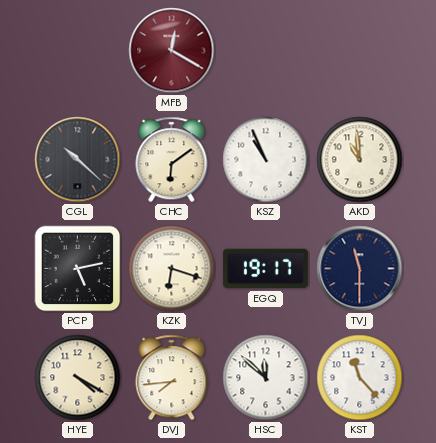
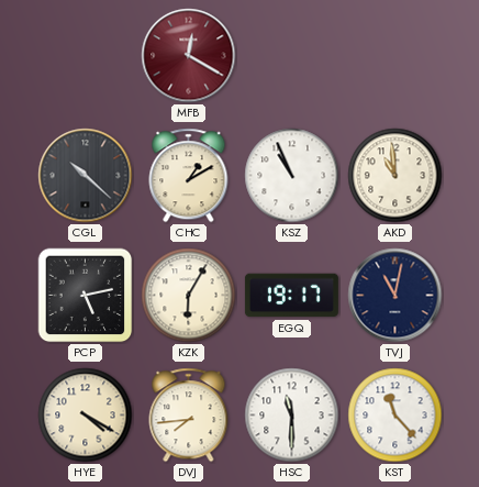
CHC: 6:09 -> 1:10 (189, 176)
KZK: 6:18 -> 6:05 (189, 296)
TVJ: 11:30 -> 11:02 (396, 296)
HSC: 11:52 -> 11:30 (292, 416)
